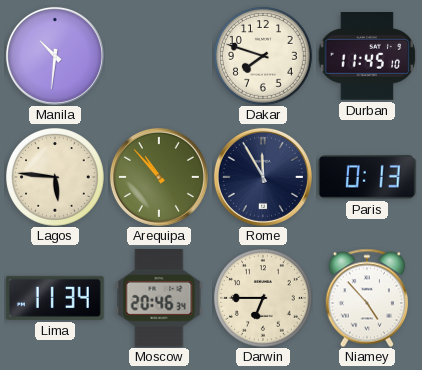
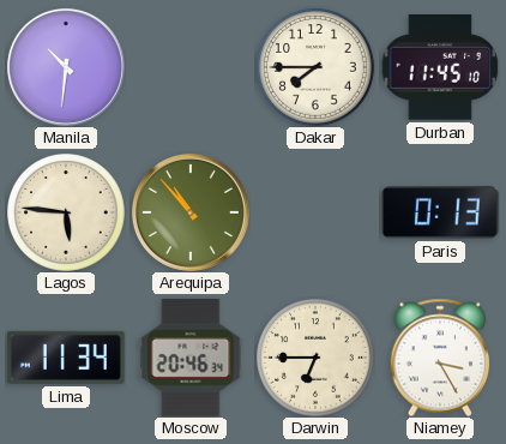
Dakar: 7:48 -> 7:45 (317, 68)
Rome: 11:55 -> none (263, 177)
Niamey: 4:53 -> 3:25 (440, 358)
